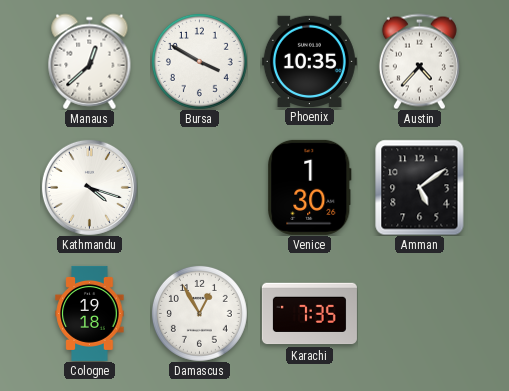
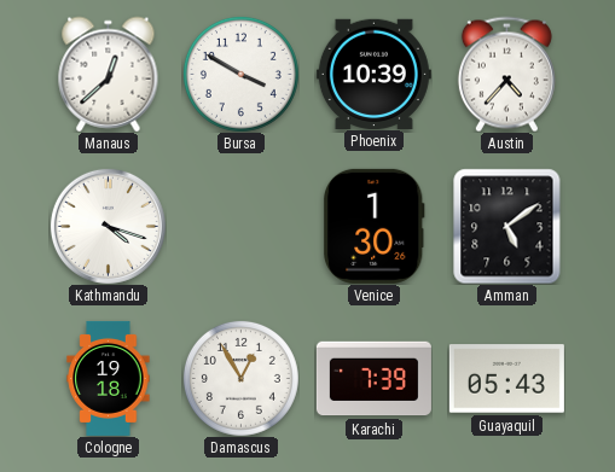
Phoenix: 10:35 -> 10:39 (373, 74)
Karachi: 7:35 -> 7:39 (373, 379)
Guayaquil: none -> 05:43 (506, 379)
